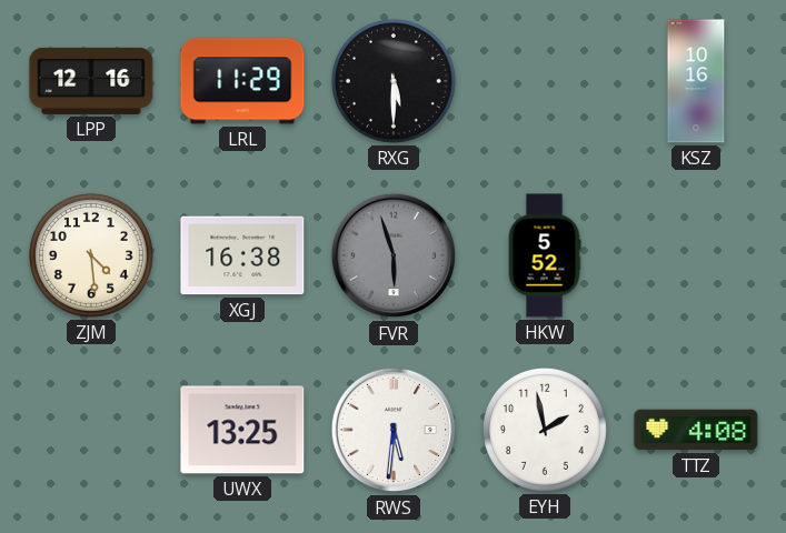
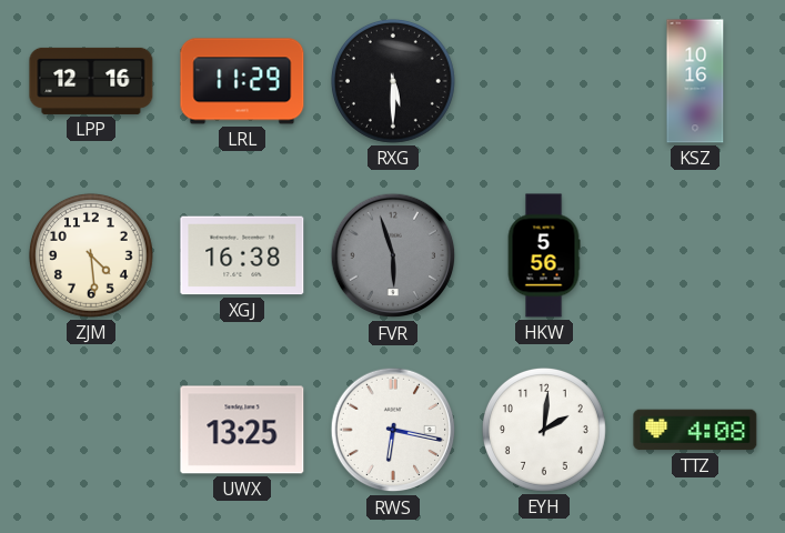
HKW: 5:52 -> 5:56 (544, 255)
RWS: 5:31 -> 6:17 (393, 430)
EYH: 1:58 -> 2:01 (544, 430)
